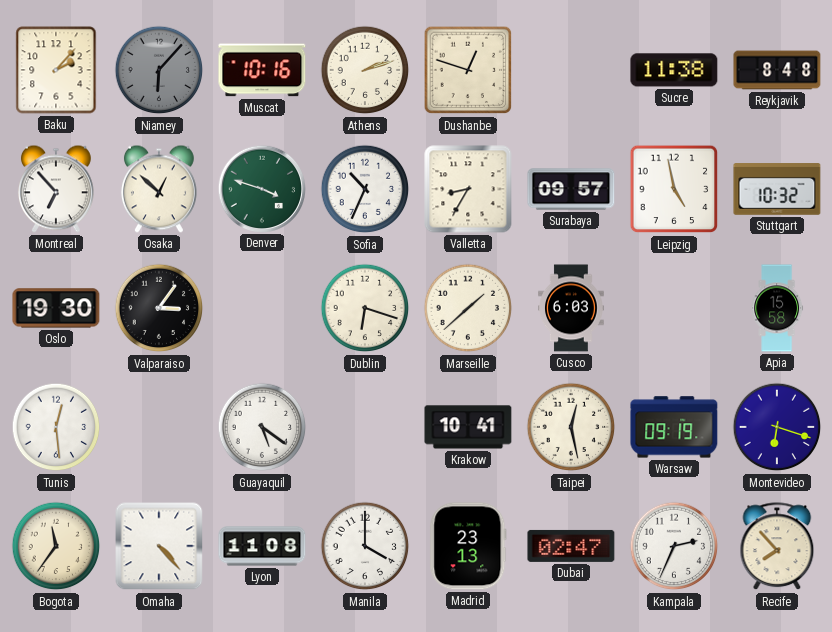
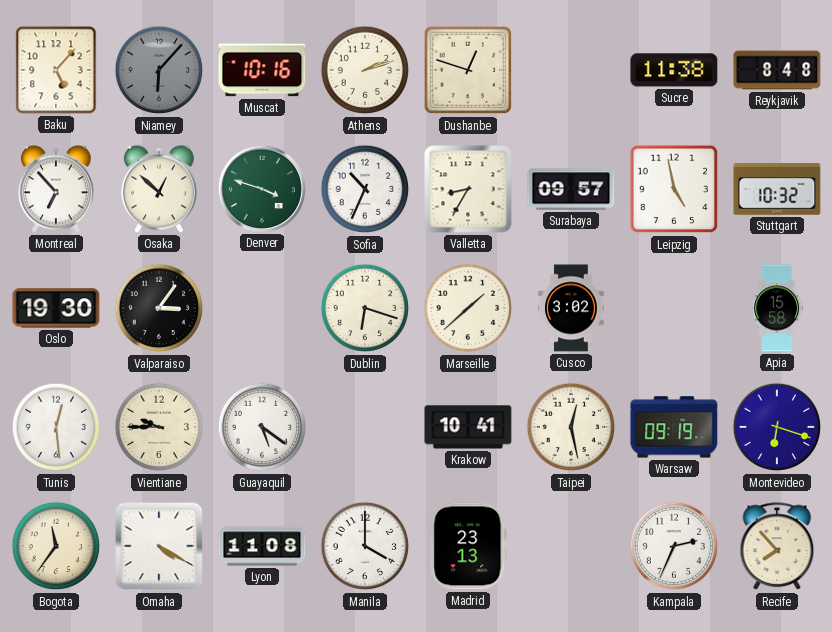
Baku: 2:07 -> 5:07 (56, 70)
Cusco: 6:03 -> 3:02 (572, 308)
Vientiane: none -> 9:45 (159, 427)
Omaha: 4:23 -> 4:20 (159, 546)
Dubai: 02:47 -> none (571, 546)
